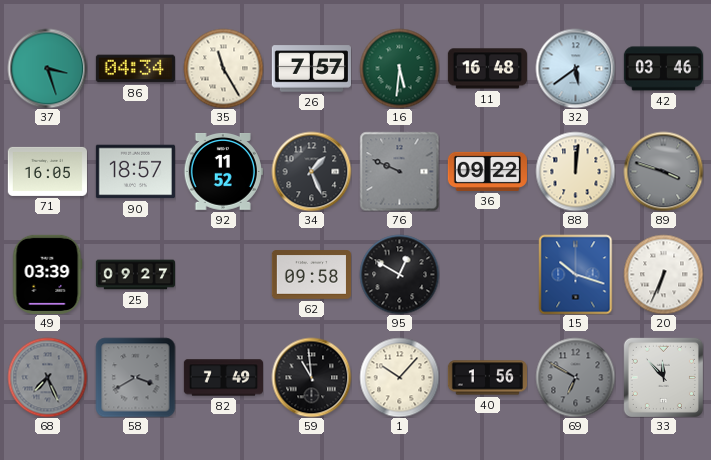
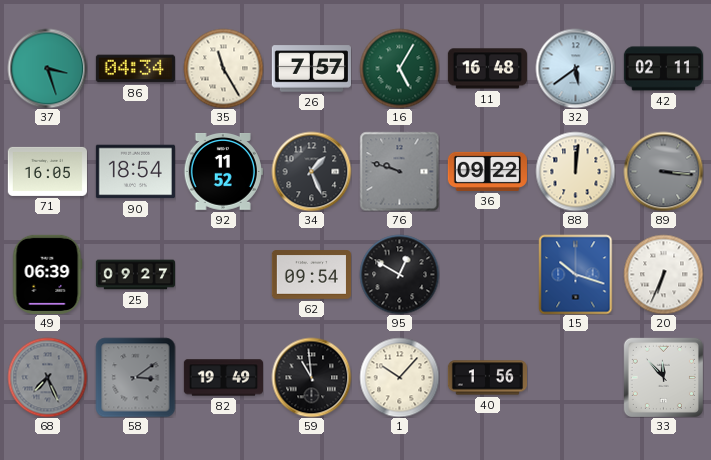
16: 5:31 -> 5:05 (399, 68)
42: 03:46 -> 02:11 (663, 69)
90: 18:57 -> 18:54 (135, 172)
76: 9:49 -> 9:48 (399, 171)
89: 3:48 -> 3:16 (663, 171)
49: 03:39 -> 06:39 (48, 274)
62: 09:58 -> 09:54 (311, 275)
58: 3:40 -> 3:09 (135, 377)
82: 7:49 -> 19:49 (223, 378)
69: 6:50 -> none (575, 377)
